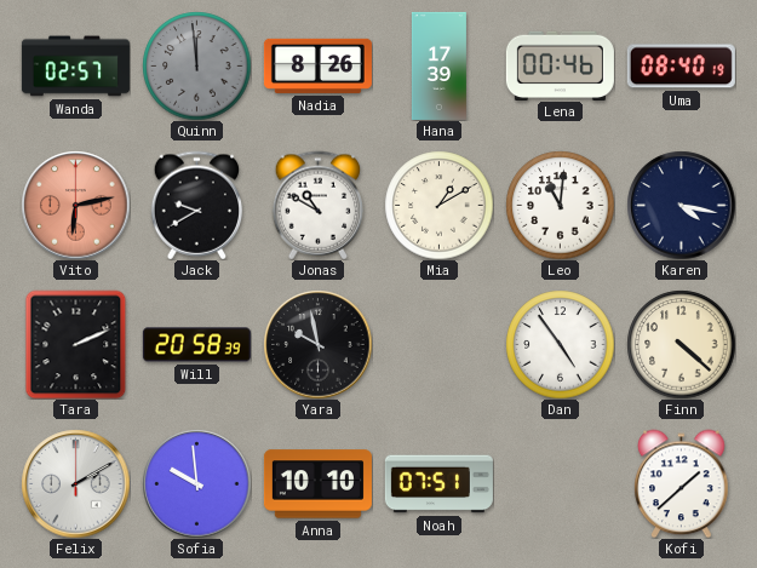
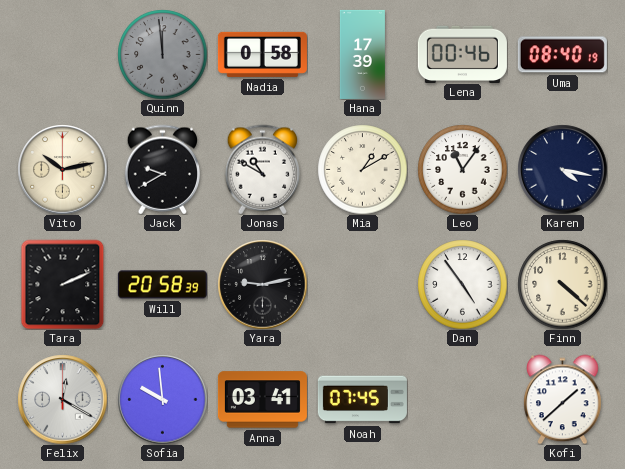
Wanda: 02:57 -> none (75, 67)
Nadia: 8:26 -> 0:58 (262, 54)
Vito: 6:13 -> 10:13 (62, 169)
Vito dial: salmon -> cream (62, 169)
Leo: 11:01 -> 11:06 (462, 169)
Yara: 9:58 -> 9:13 (262, 284)
Felix: 2:10 -> 12:20 (62, 399)
Anna: 10:10 -> 03:41 (262, 400)
Noah: 07:51 -> 07:45 (362, 400)
